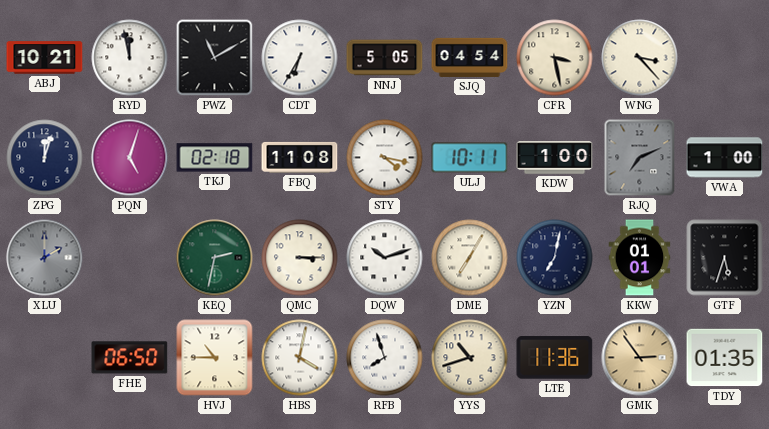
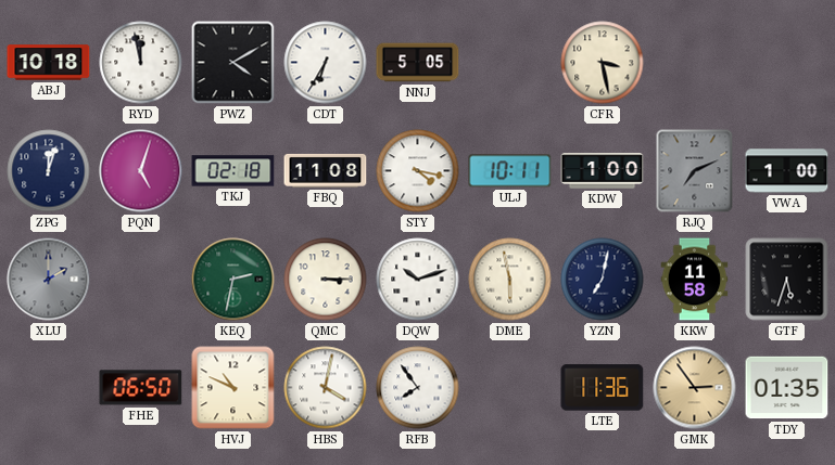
ABJ: 10:21 -> 10:18 (49, 63)
PWZ: 11:10 -> 4:10 (233, 63)
SJQ: 04:54 -> none (470, 57)
WNG: 3:23 -> none (640, 58)
DME: 7:05 -> 5:58 (510, 280)
KKW: 01:01 -> 11:58 (695, 280)
HVJ: 10:45 -> 10:49 (233, 388)
RFB: 7:57 -> 7:54 (418, 388)
YYS: 10:42 -> none (470, 358)
